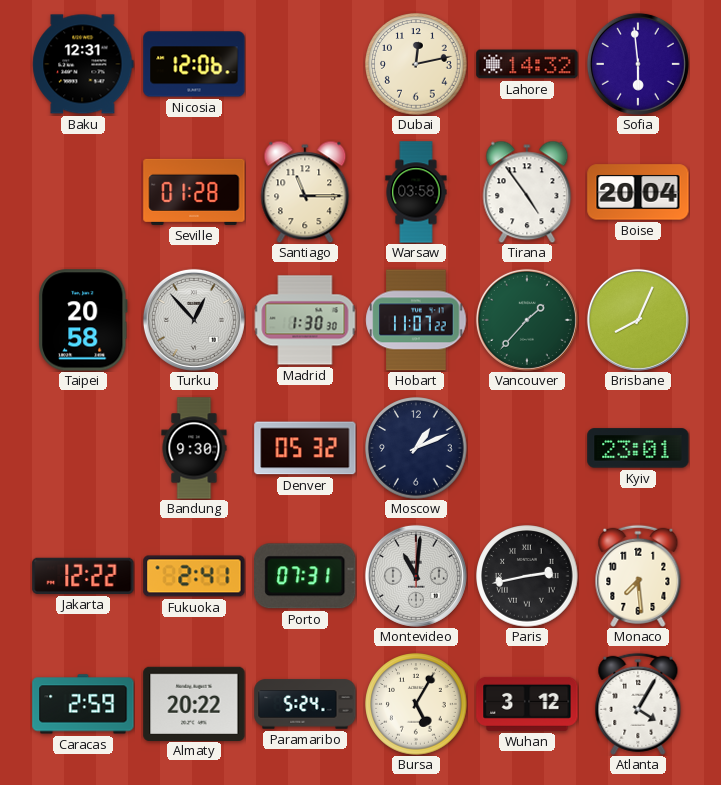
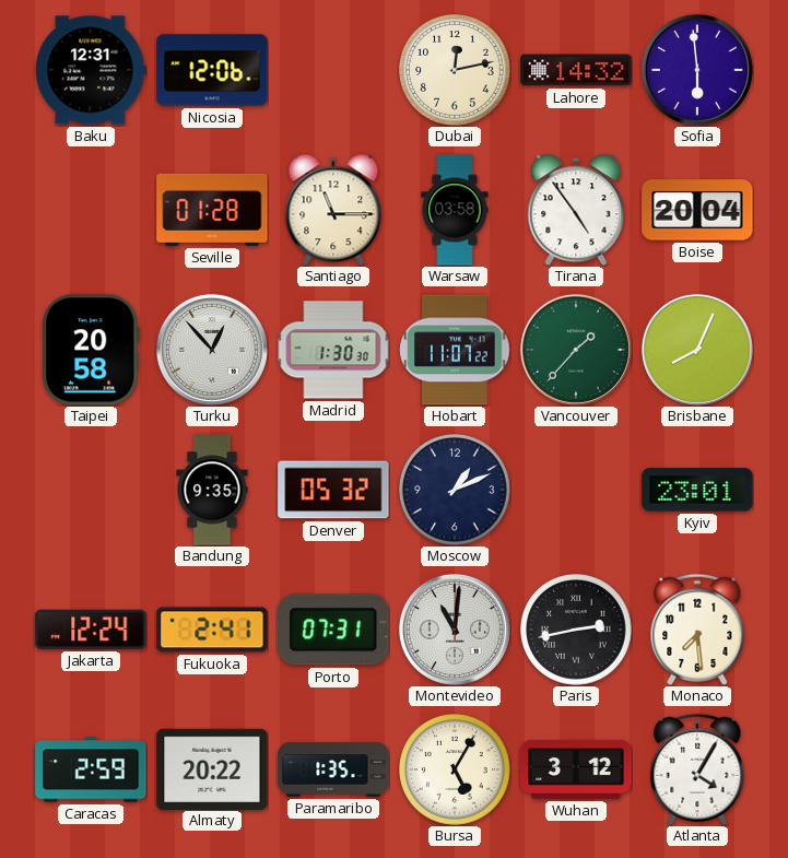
Bandung: 9:30 -> 9:35 (212, 490)
Jakarta: 12:22 -> 12:24 (91, 630)
Paramaribo: 5:24 -> 1:35 (333, 769)
